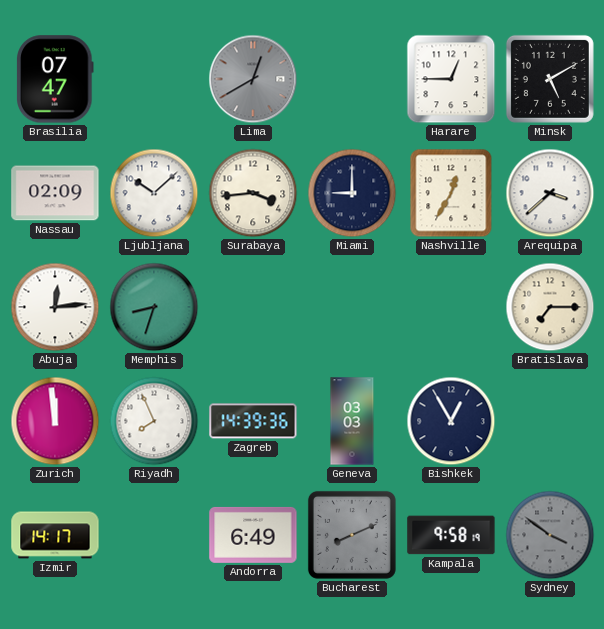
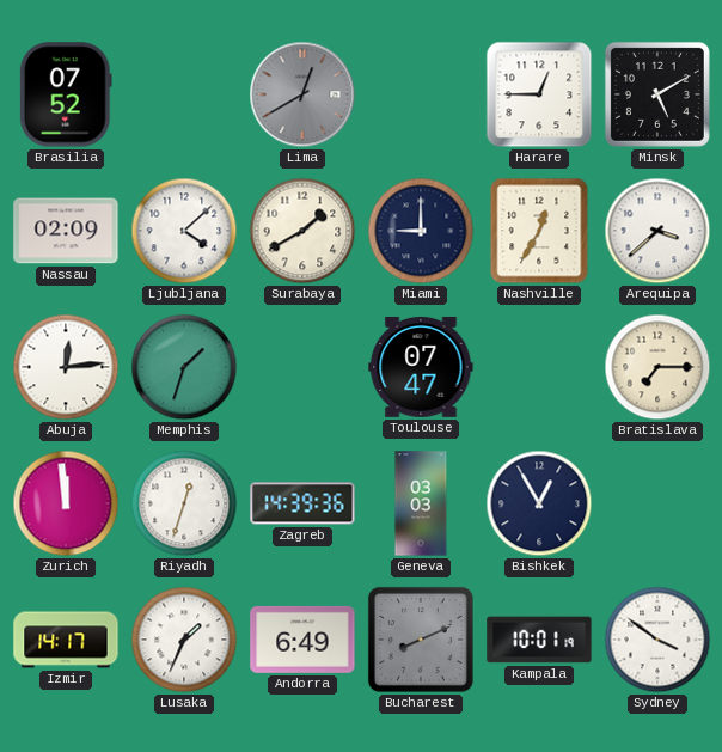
Brasilia: 07:47 -> 07:52 (67, 94)
Ljubljana: 10:08 -> 4:08 (184, 231)
Surabaya: 3:44 -> 1:40 (302, 231)
Memphis: 8:33 -> 1:33 (184, 367)
Toulouse: none -> 07:47 (421, 367)
Riyadh: 7:56 -> 12:33 (184, 503)
Lusaka: none -> 1:34 (184, 640)
Kampala: 9:58 -> 10:01 (539, 640)
Sydney dial: grey -> white (657, 640)
